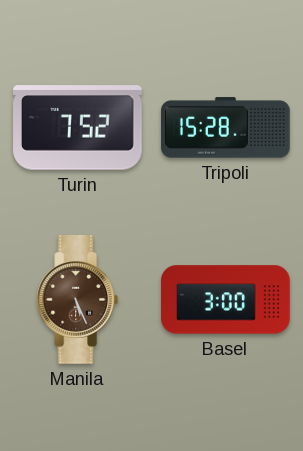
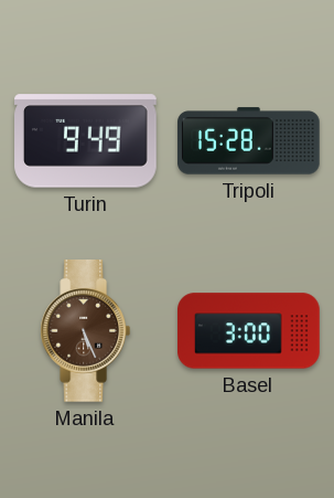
Turin: 7:52 -> 9:49 (86, 141)
